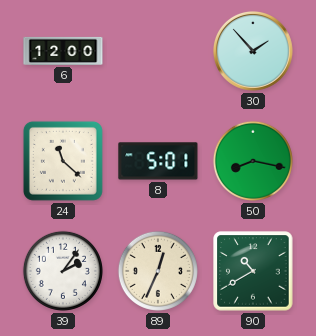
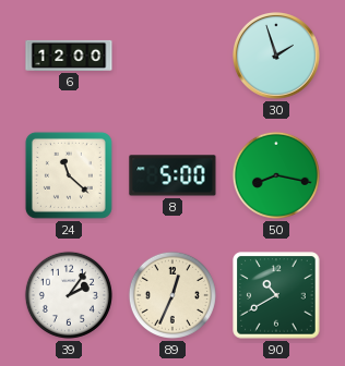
30: 1:53 -> 1:57 (276, 56)
8: 5:01 -> 5:00 (172, 175)
